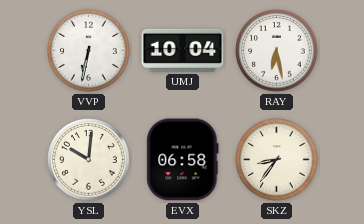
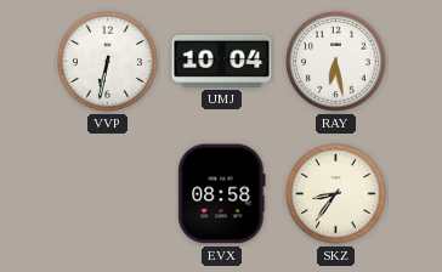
YSL: 10:01 -> none (89, 160)
EVX: 06:58 -> 08:58 (222, 194)
